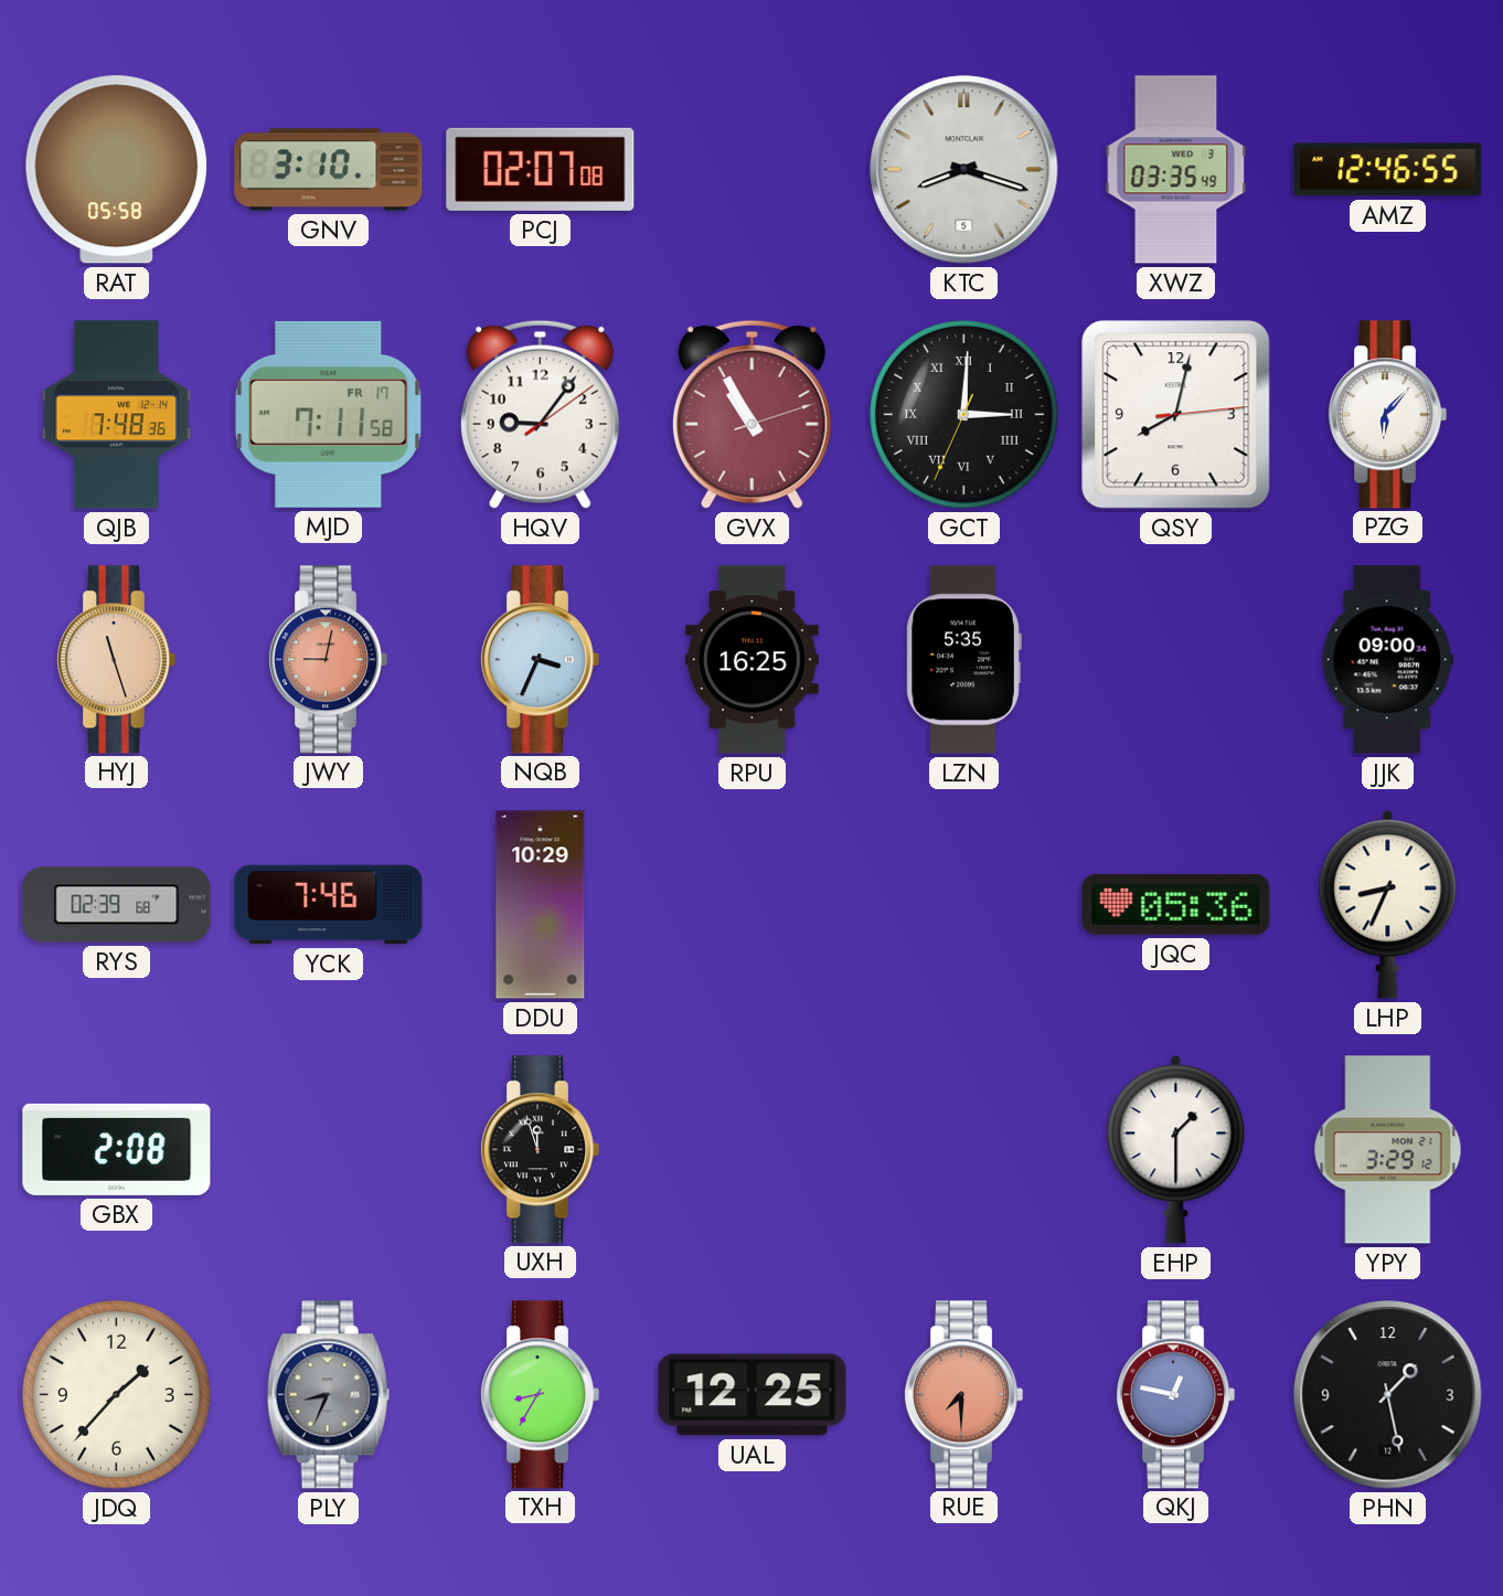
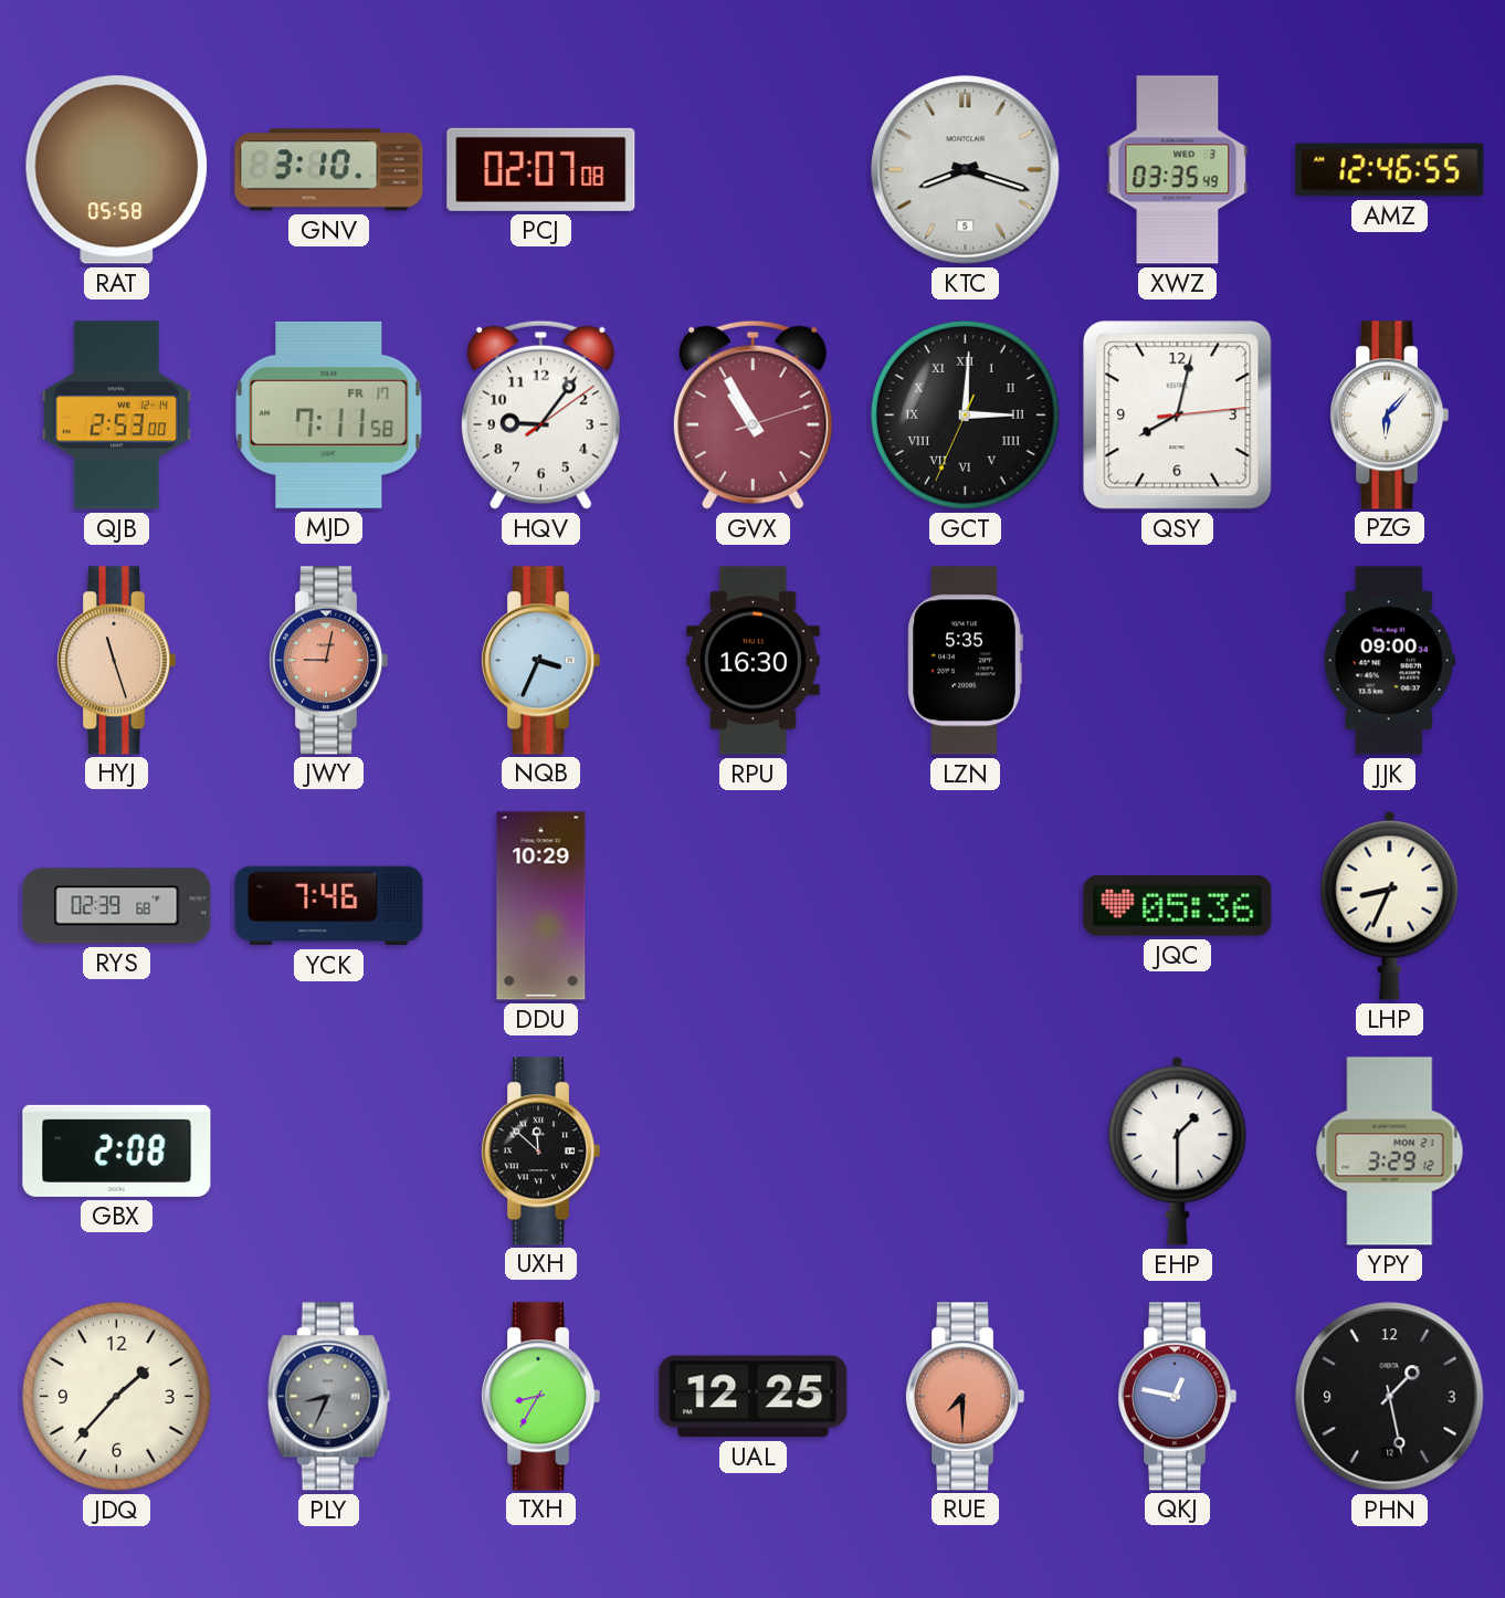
QJB: 7:48 -> 2:53 (117, 416)
RPU: 16:25 -> 16:30 (754, 661)
UXH: 11:57 -> 11:52 (541, 1152)
